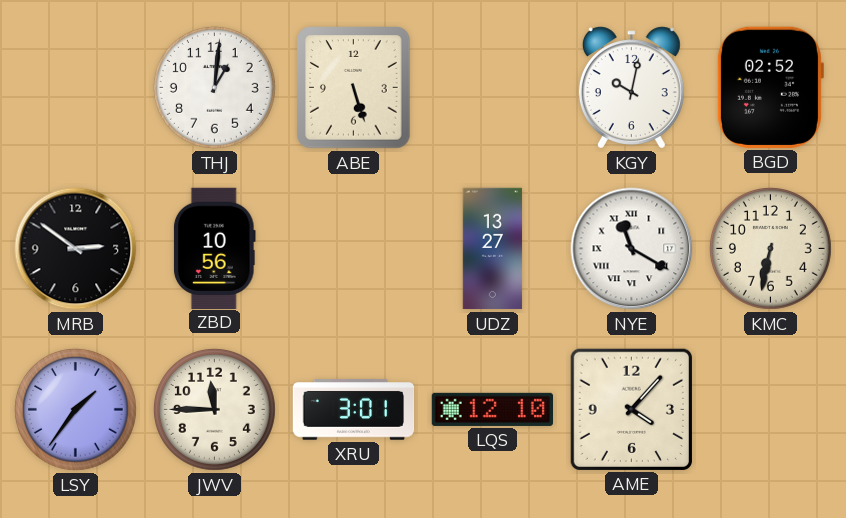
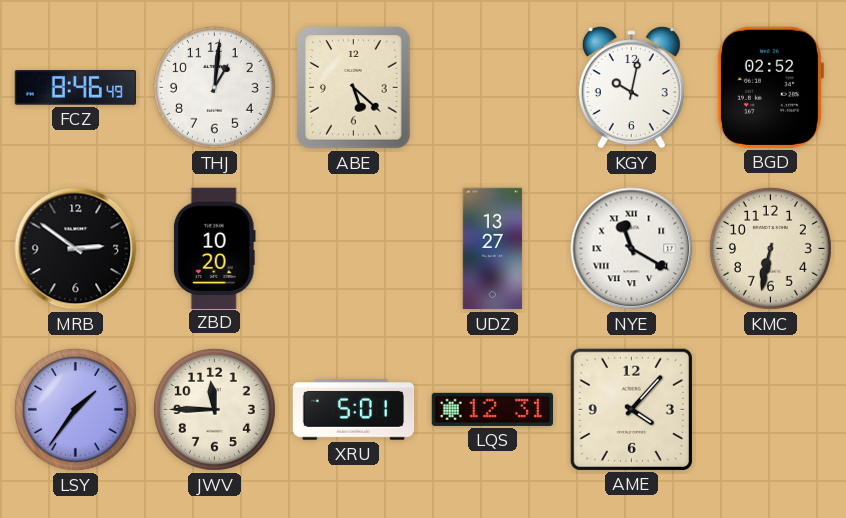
FCZ: none -> 8:46 (75, 88)
ABE: 5:27 -> 5:22 (354, 88)
ZBD: 10:56 -> 10:20 (214, 248)
XRU: 3:01 -> 5:01 (354, 410)
LQS: 12:10 -> 12:31 (492, 409)
